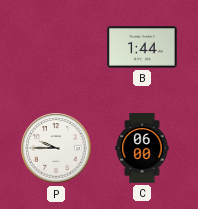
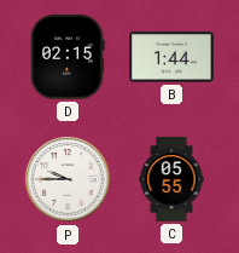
D: none -> 02:15 (68, 57)
C: 06:00 -> 05:55 (171, 179)
